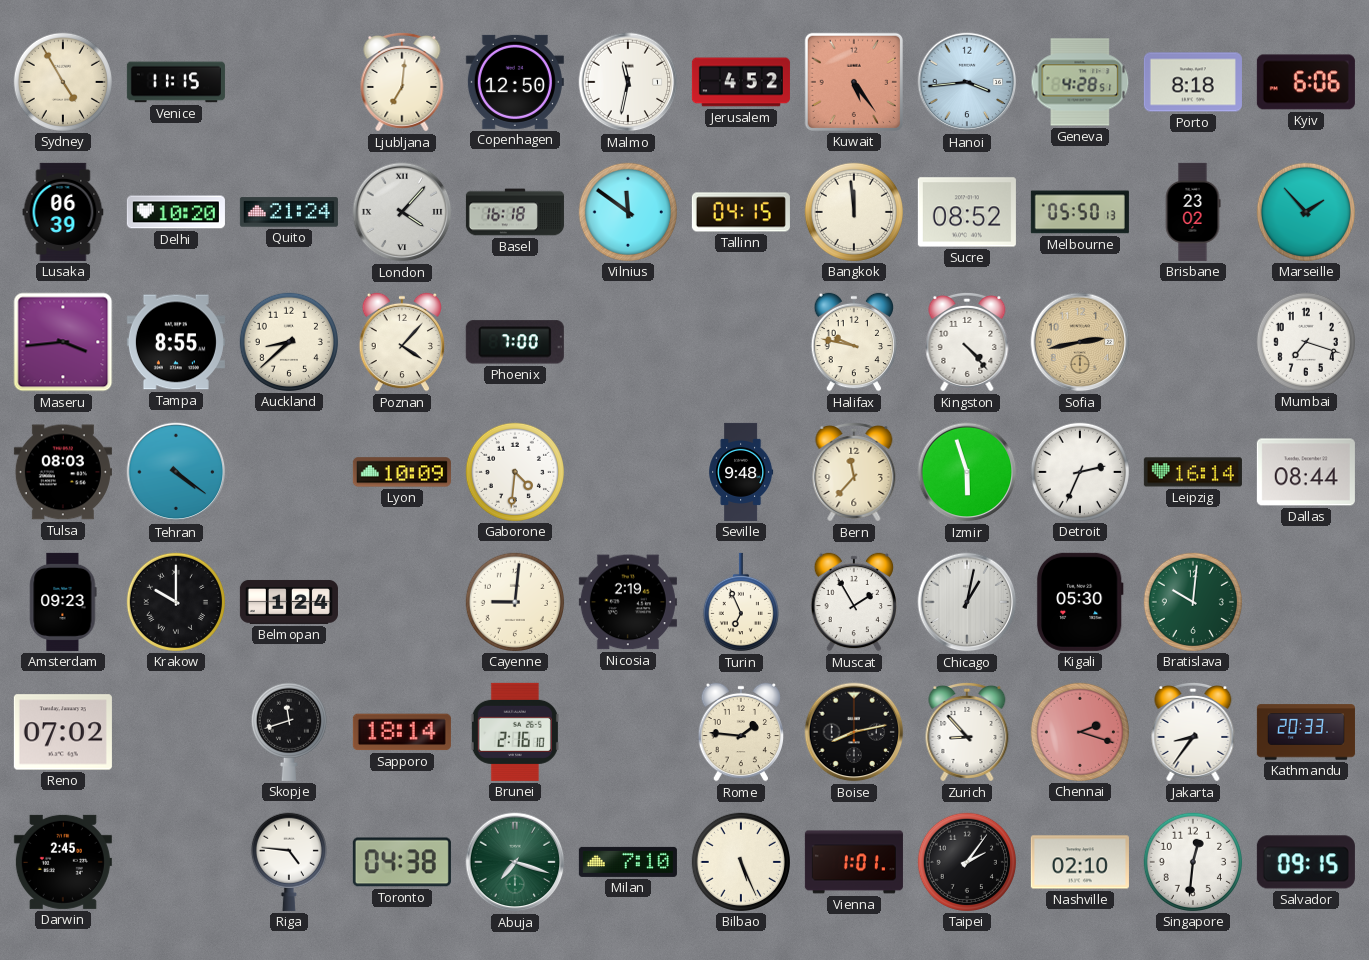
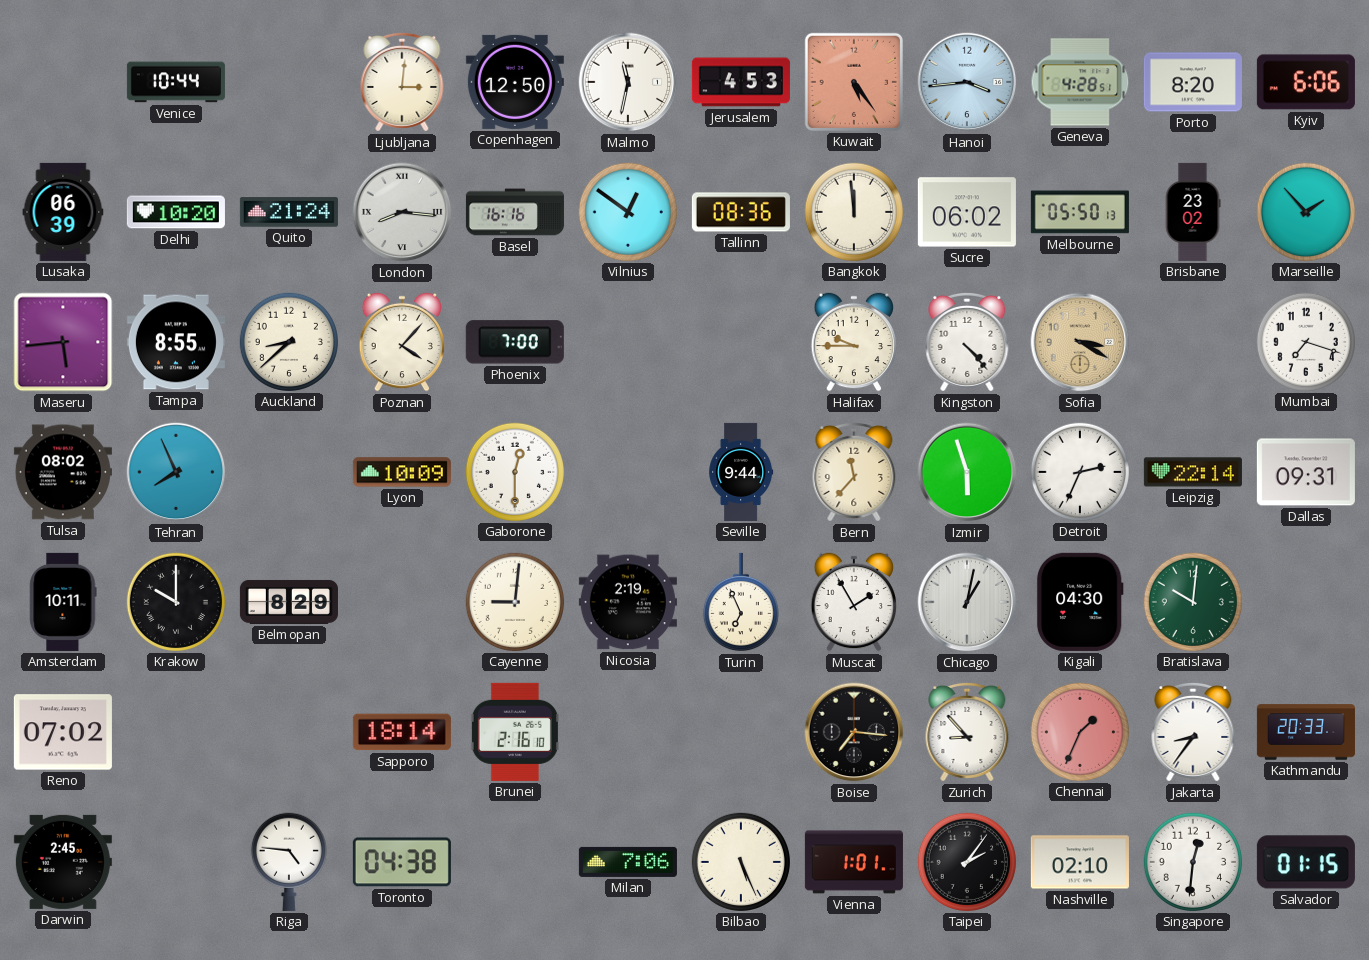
Sydney: 4:55 -> none (63, 82)
Venice: 11:15 -> 10:44 (176, 82)
Ljubljana: 7:01 -> 3:01 (402, 82)
Jerusalem: 4:52 -> 4:53 (741, 82)
Porto: 8:18 -> 8:20 (1193, 82)
London: 4:07 -> 8:16 (402, 212)
Basel: 16:18 -> 16:16 (515, 212)
Vilnius: 11:51 -> 12:51 (628, 212)
Tallinn: 04:15 -> 08:36 (741, 212)
Sucre: 08:52 -> 06:02 (967, 212)
Maseru: 3:44 -> 5:44 (63, 342)
Halifax: 9:47 -> 9:45 (854, 342)
Sofia: 2:43 -> 3:20 (1080, 342)
Tulsa: 08:03 -> 08:02 (63, 472)
Tehran: 4:21 -> 7:56 (176, 472)
Gaborone: 4:31 -> 12:30 (515, 472)
Seville: 9:48 -> 9:44 (741, 472)
Leipzig: 16:14 -> 22:14 (1193, 472)
Dallas: 08:44 -> 09:31 (1306, 472)
Amsterdam: 09:23 -> 10:11 (63, 602)
Belmopan: 1:24 -> 8:29 (289, 602)
Kigali: 05:30 -> 04:30 (1080, 602)
Skopje: 11:42 -> none (289, 732)
Rome: 1:46 -> none (741, 732)
Boise: 8:13 -> 7:16 (854, 732)
Chennai: 2:18 -> 1:34 (1080, 732)
Abuja: 7:18 -> none (515, 862)
Milan: 7:10 -> 7:06 (628, 862)
Salvador: 09:15 -> 01:15 (1306, 862)
